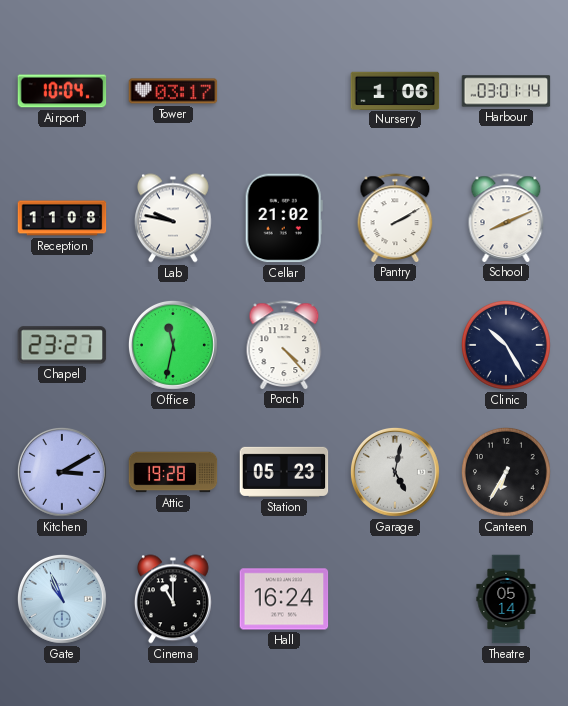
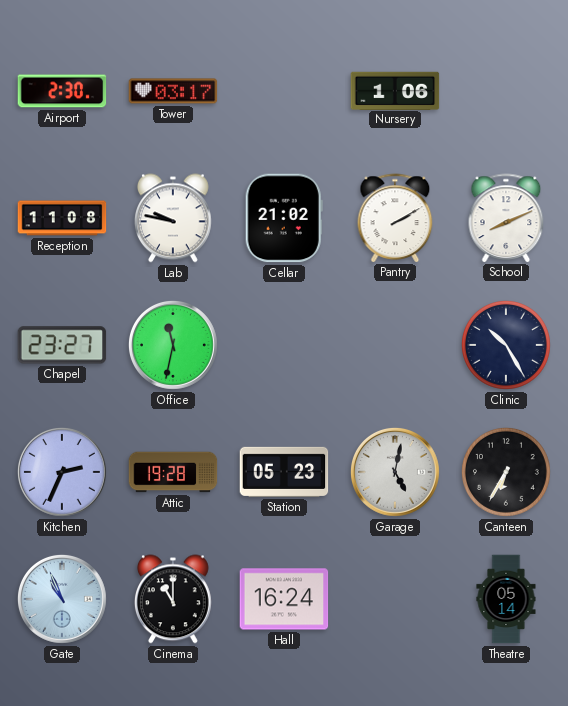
Airport: 10:04 -> 2:30 (62, 91)
Harbour: 03:01 -> none (506, 91)
Porch: 4:23 -> none (284, 345)
Kitchen: 3:10 -> 2:34 (62, 472)
